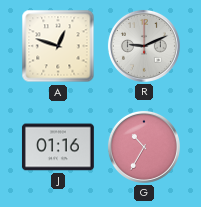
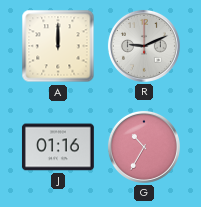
A: 12:48 -> 12:00 (58, 46)
